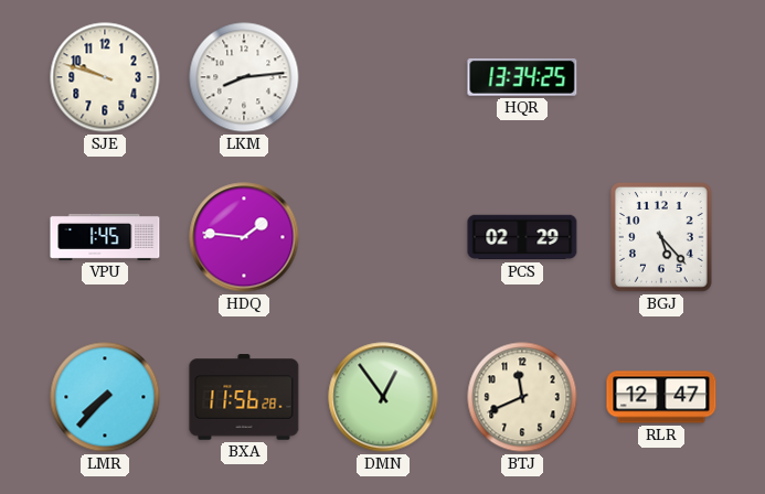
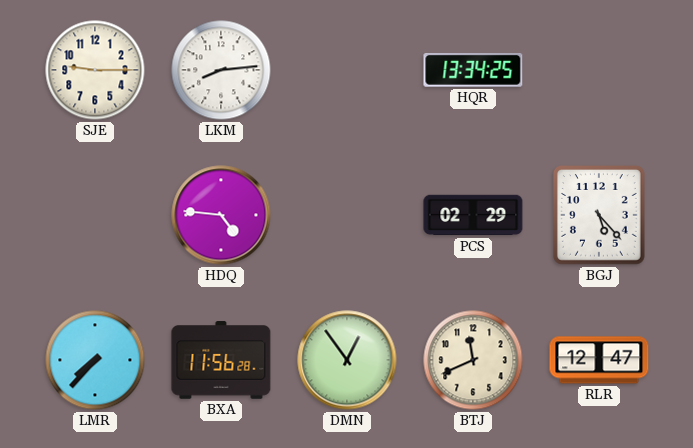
SJE: 9:48 -> 9:15 (95, 70)
VPU: 1:45 -> none (105, 237)
HDQ: 1:46 -> 4:46 (221, 215)
